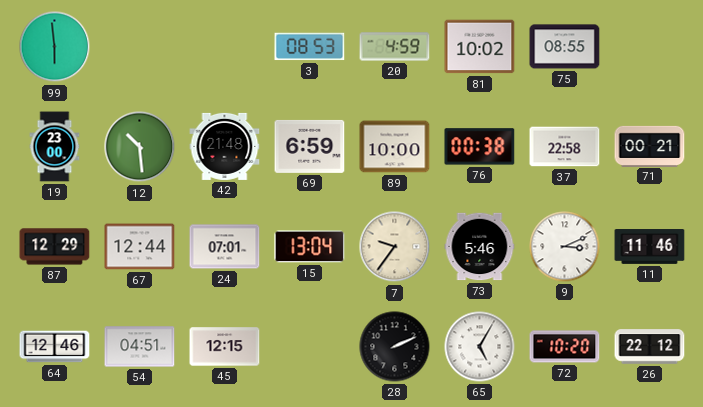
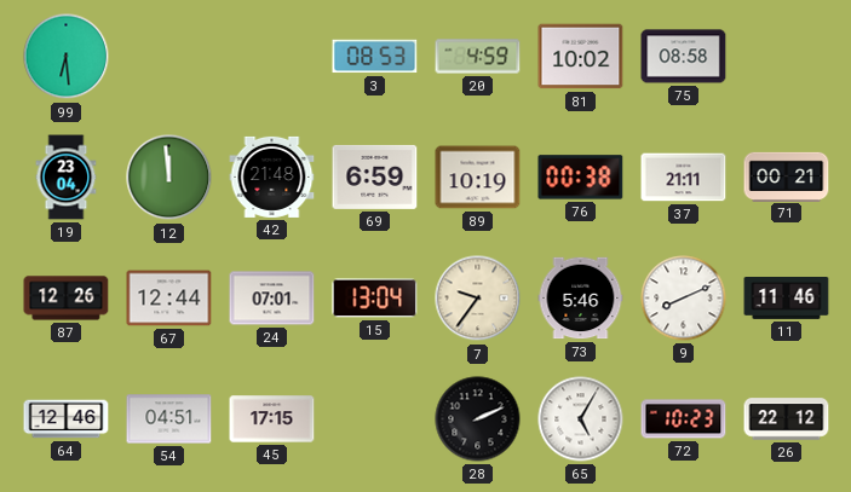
99: 5:59 -> 6:29 (67, 57)
75: 08:55 -> 08:58 (684, 57)
19: 23:00 -> 23:04 (67, 178)
12: 10:29 -> 11:59 (169, 178)
89: 10:00 -> 10:19 (478, 178)
37: 22:58 -> 21:11 (684, 178)
87: 12:29 -> 12:26 (67, 299)
9: 3:11 -> 8:11 (684, 299)
45: 12:15 -> 17:15 (272, 419)
72: 10:20 -> 10:23 (684, 419)
